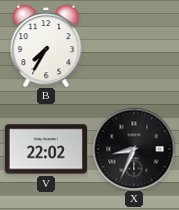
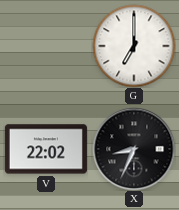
B: 7:35 -> none (46, 46)
G: none -> 7:00 (134, 46)
